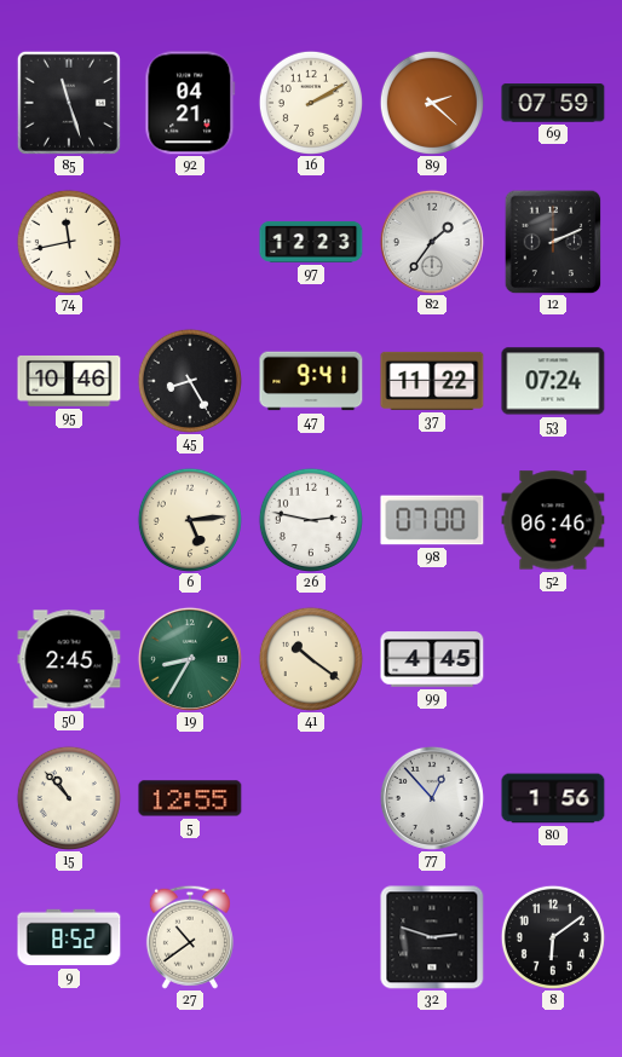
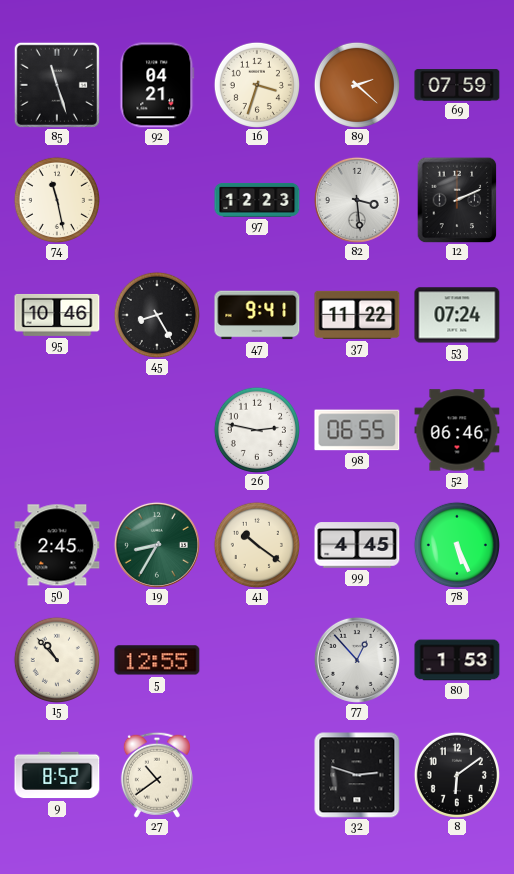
16: 2:10 -> 3:33 (257, 85)
74: 11:43 -> 11:28 (57, 200)
82: 1:36 -> 3:29 (357, 200)
6: 5:14 -> none (190, 520)
98: 07:00 -> 06:55 (357, 430)
78: none -> 5:26 (457, 545)
80: 1:56 -> 1:53 (457, 660)
